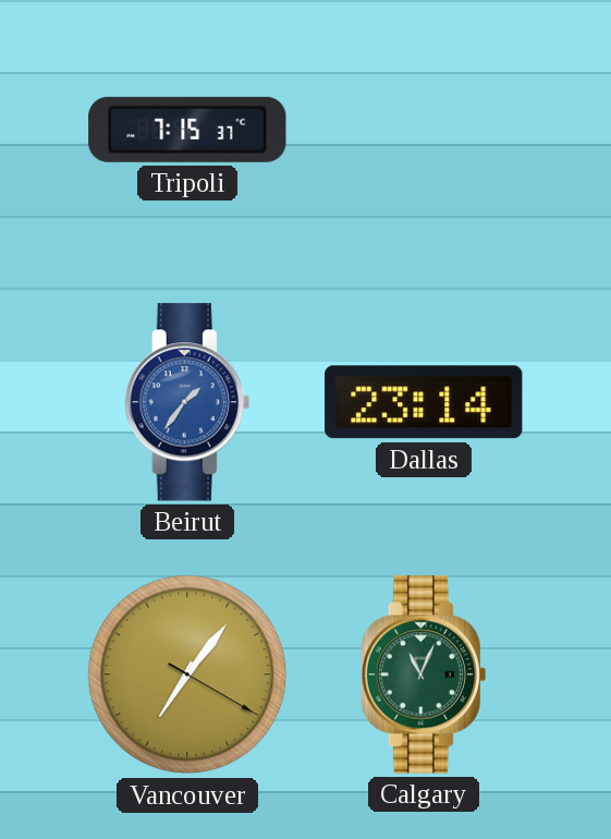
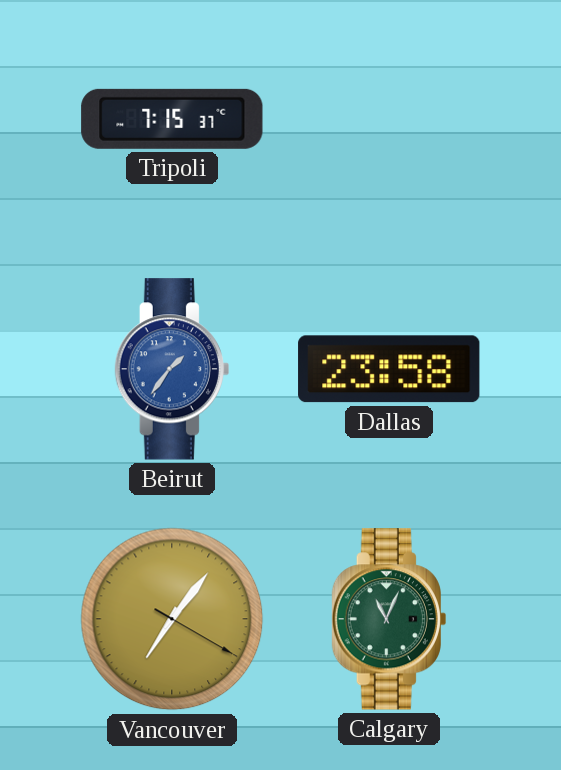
Dallas: 23:14 -> 23:58 (389, 369)
